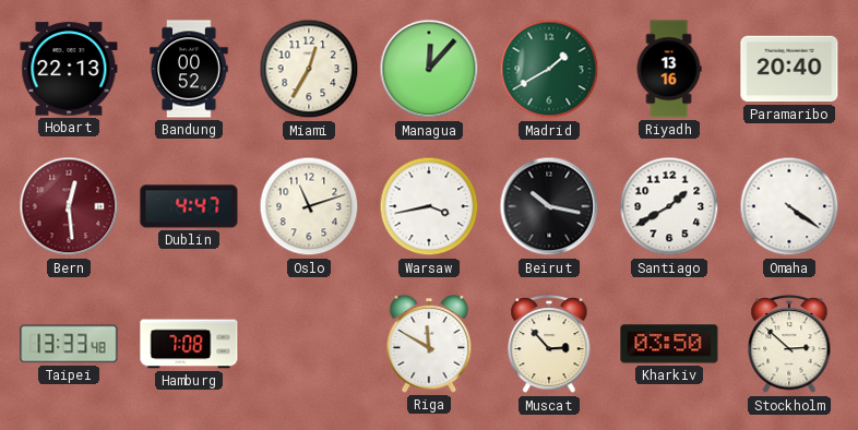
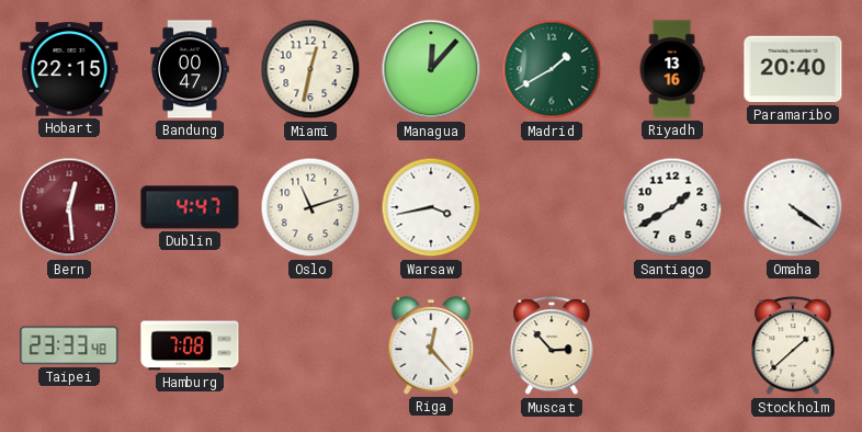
Hobart: 22:13 -> 22:15 (69, 69)
Bandung: 00:52 -> 00:47 (190, 69)
Miami: 12:35 -> 12:32 (310, 69)
Beirut: 10:17 -> none (549, 206)
Taipei: 13:33 -> 23:33 (69, 345)
Riga: 11:50 -> 12:23 (431, 345)
Kharkiv: 03:50 -> none (669, 344)
Stockholm: 2:52 -> 1:38 (793, 346)
